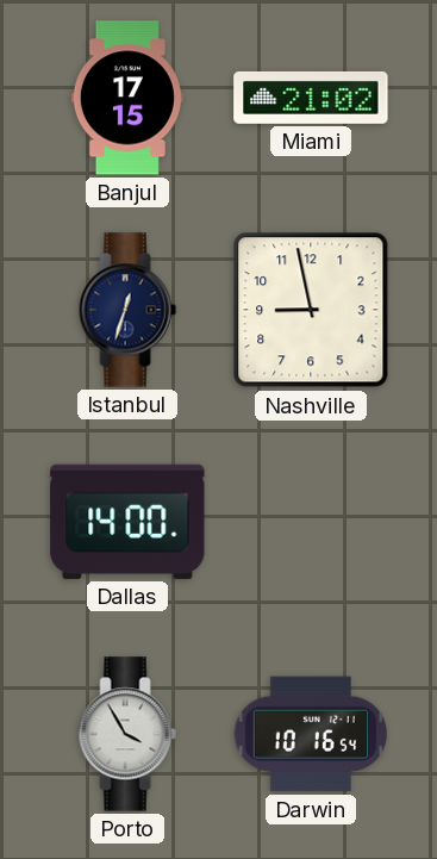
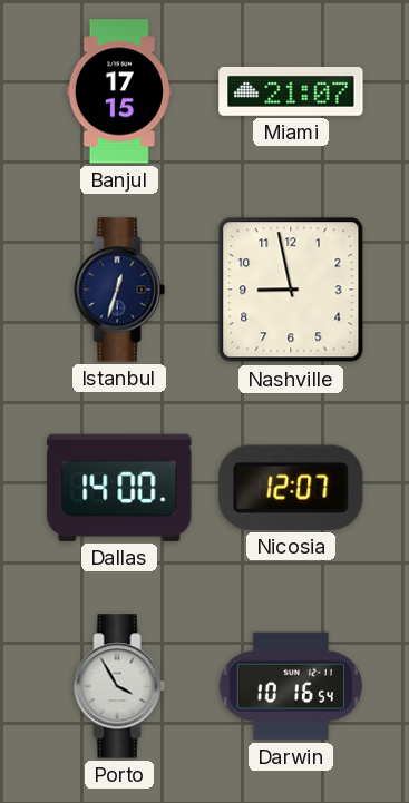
Miami: 21:02 -> 21:07 (291, 91)
Nicosia: none -> 12:07 (291, 488)
